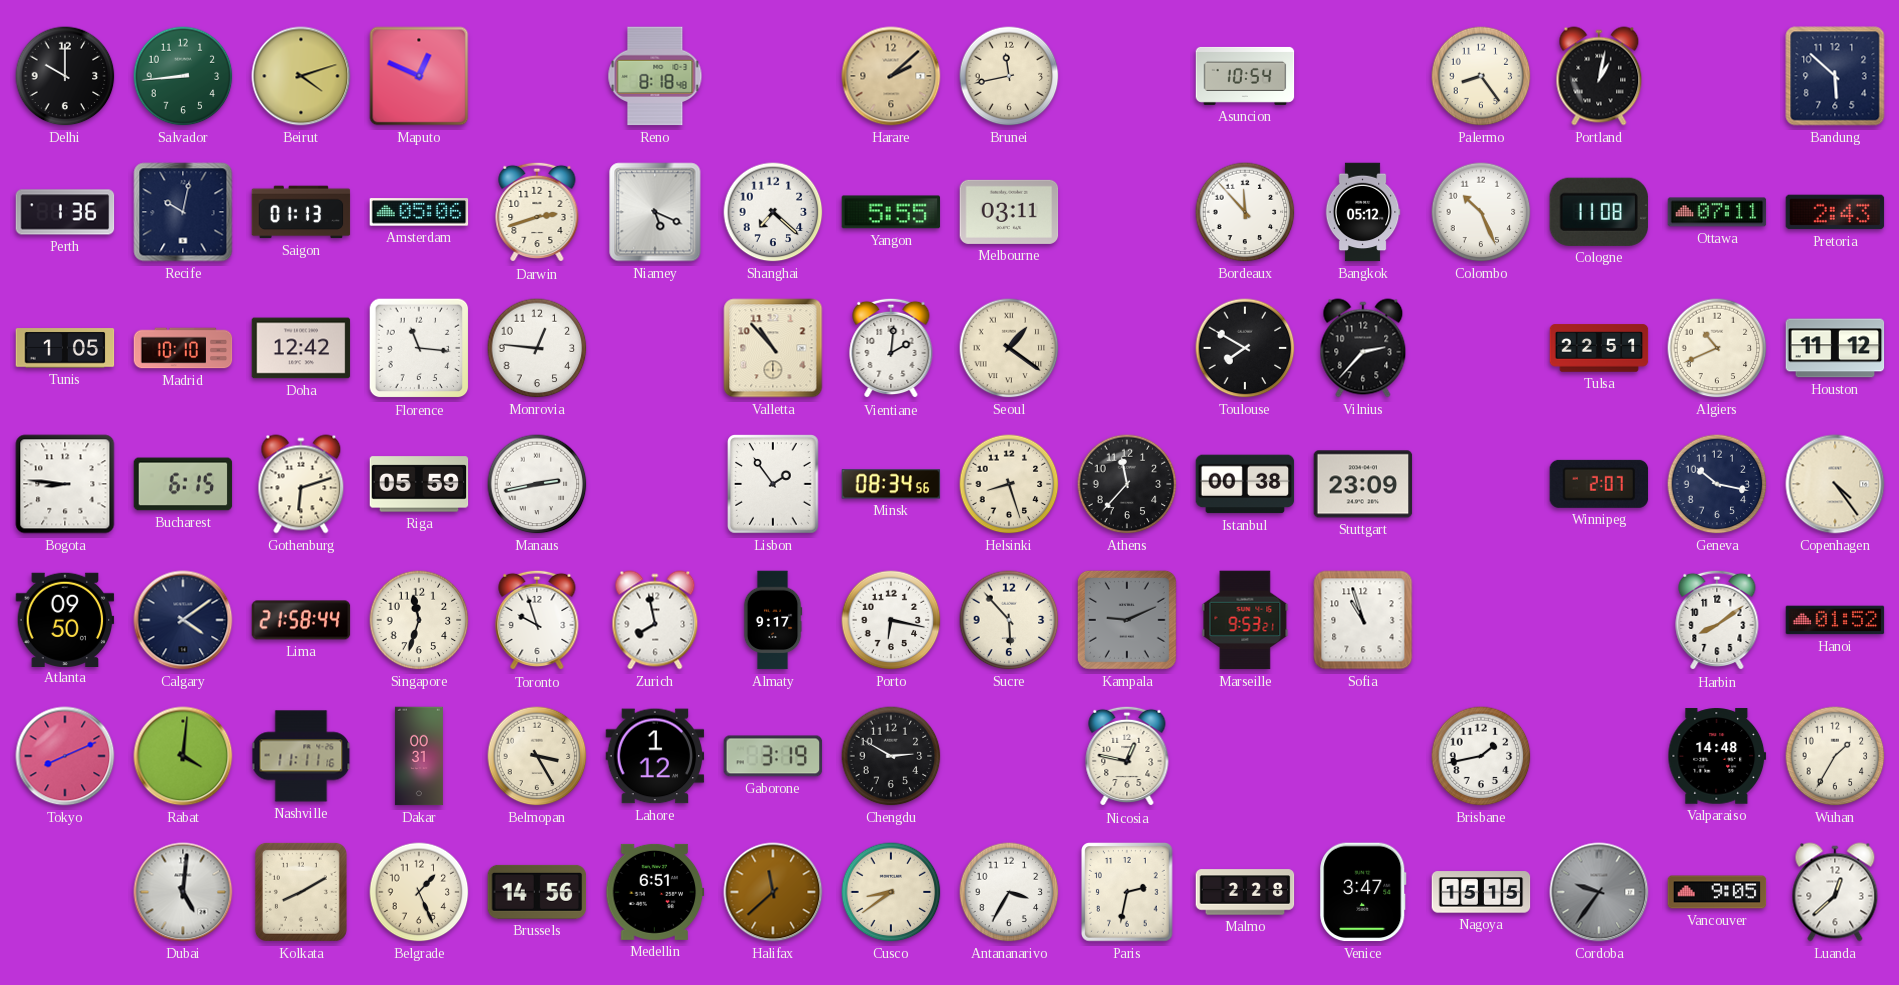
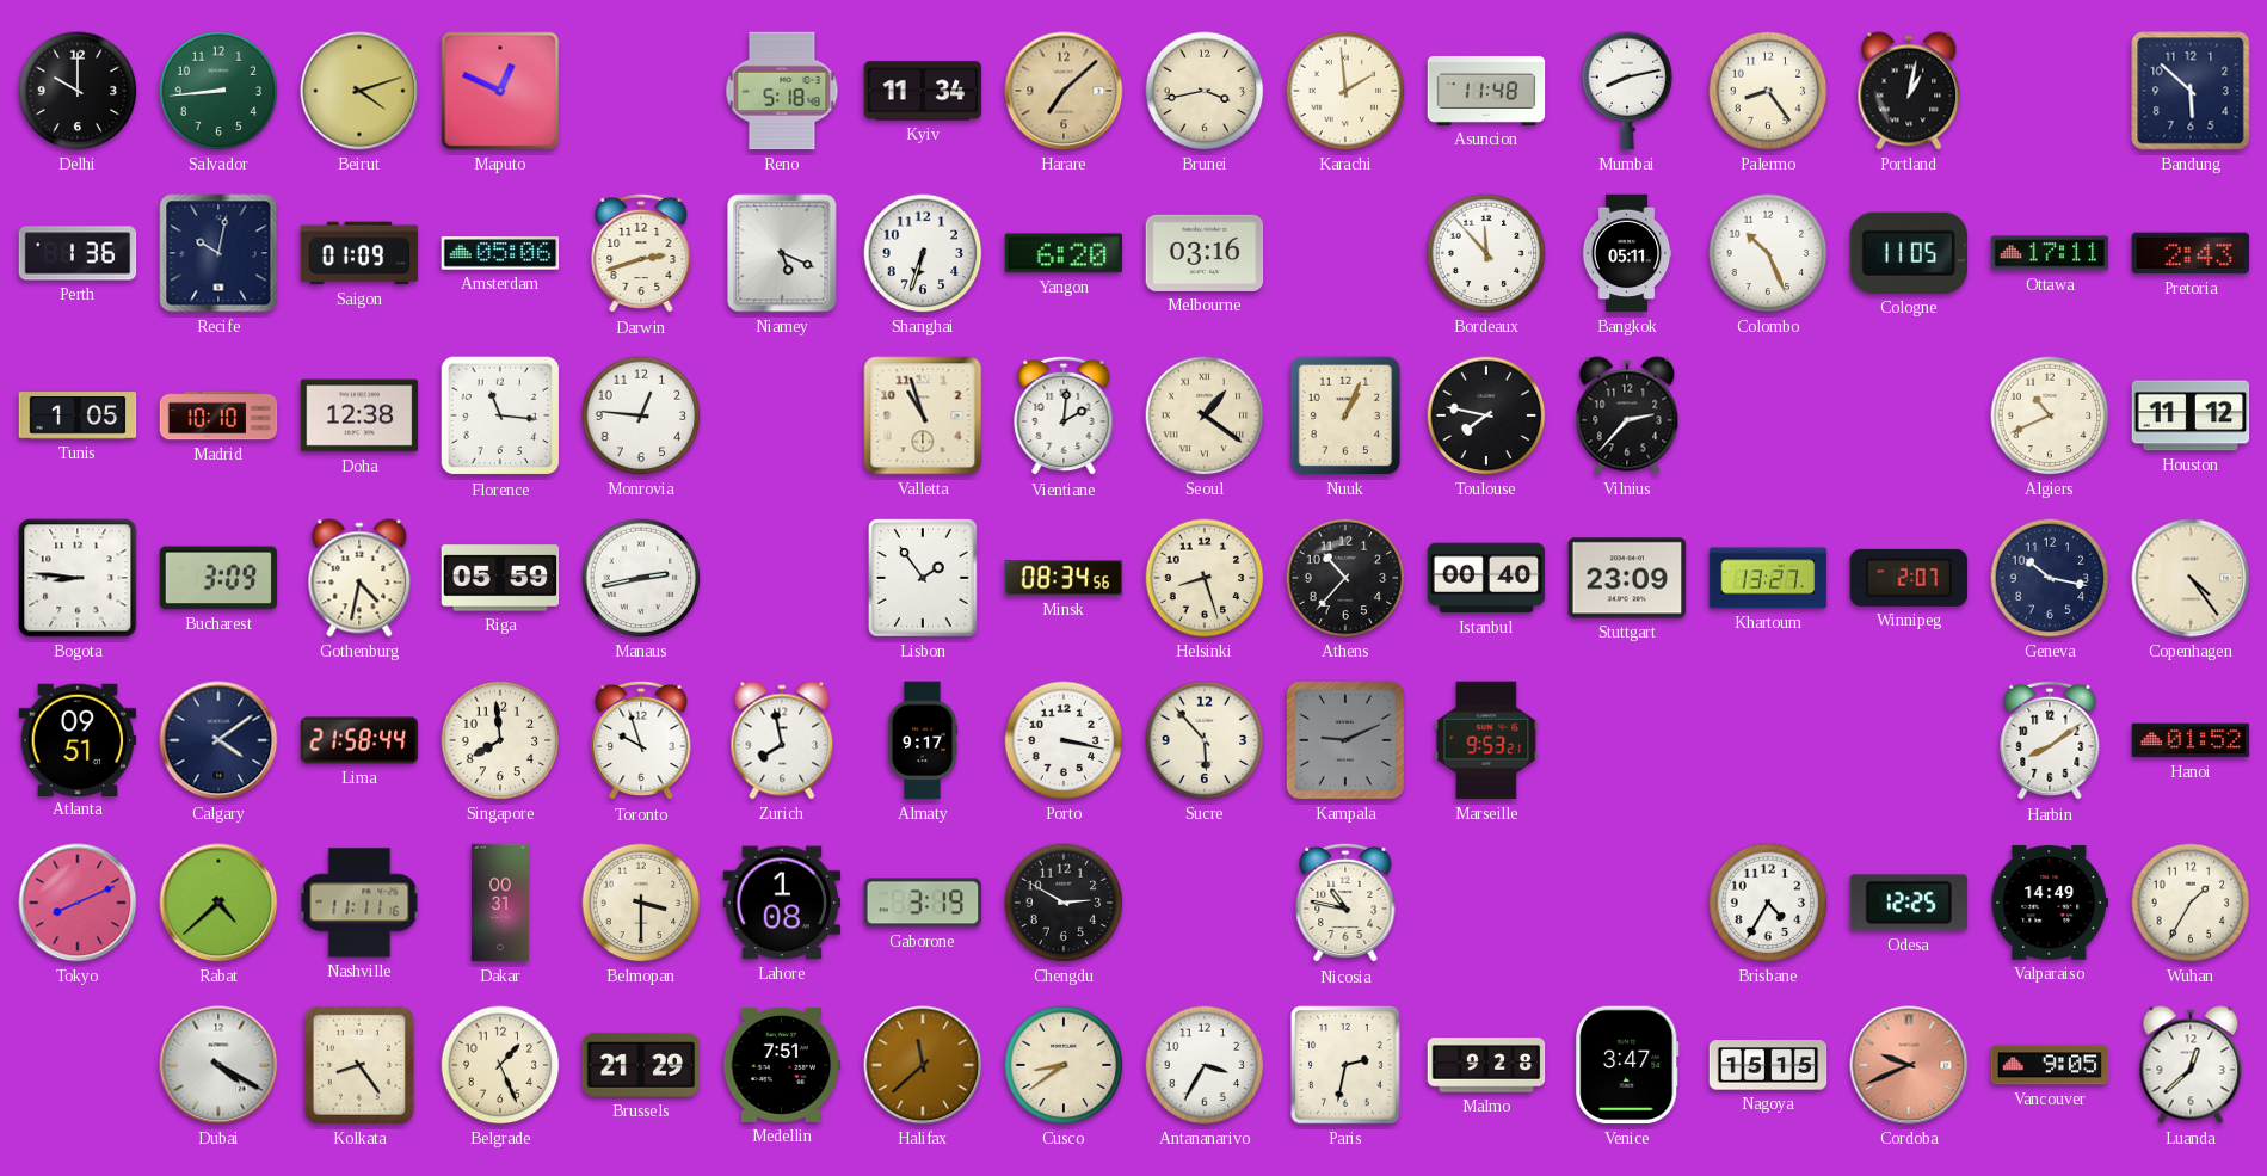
Reno: 8:18 -> 5:18 (782, 91)
Kyiv: none -> 11:34 (923, 91)
Harare: 2:08 -> 7:08 (1064, 91)
Brunei: 11:43 -> 3:43 (1205, 91)
Karachi: none -> 1:59 (1345, 91)
Asuncion: 10:54 -> 11:48 (1486, 91)
Mumbai: none -> 8:13 (1627, 91)
Saigon: 01:13 -> 01:09 (359, 253)
Shanghai: 7:22 -> 6:33 (923, 253)
Yangon: 5:55 -> 6:20 (1064, 253)
Melbourne: 03:11 -> 03:16 (1205, 253)
Bangkok: 05:12 -> 05:11 (1627, 253)
Cologne: 11:08 -> 11:05 (1909, 253)
Ottawa: 07:11 -> 17:11 (2050, 253)
Doha: 12:42 -> 12:38 (359, 415)
Valletta: 10:53 -> 10:57 (923, 415)
Nuuk: none -> 1:04 (1345, 415)
Toulouse: 7:50 -> 7:47 (1486, 415)
Tulsa: 22:51 -> none (1599, 348)
Bucharest: 6:15 -> 3:09 (218, 578)
Gothenburg: 6:12 -> 4:32 (359, 578)
Athens: 11:37 -> 10:37 (1345, 578)
Istanbul: 00:38 -> 00:40 (1486, 578)
Khartoum: none -> 13:27 (1768, 578)
Atlanta: 09:50 -> 09:51 (78, 739)
Singapore: 11:33 -> 7:59 (500, 740)
Porto: 6:17 -> 3:17 (1064, 740)
Sofia: 10:57 -> none (1363, 620)
Rabat: 4:01 -> 4:38 (218, 903)
Belmopan: 3:25 -> 3:30 (641, 903)
Lahore: 1:12 -> 1:08 (782, 903)
Nicosia: 12:47 -> 10:47 (1345, 903)
Brisbane: 1:43 -> 4:35 (1768, 903)
Odesa: none -> 12:25 (1909, 903)
Valparaiso: 14:48 -> 14:49 (2050, 903)
Dubai: 5:01 -> 4:20 (218, 1065)
Kolkata: 8:10 -> 8:24 (359, 1065)
Brussels: 14:56 -> 21:29 (641, 1065)
Medellin: 6:51 -> 7:51 (782, 1065)
Malmo: 2:28 -> 9:28 (1486, 1065)
Cordoba: 9:36 -> 9:41 (1909, 1065)
Cordoba dial: grey -> salmon (1909, 1065)
